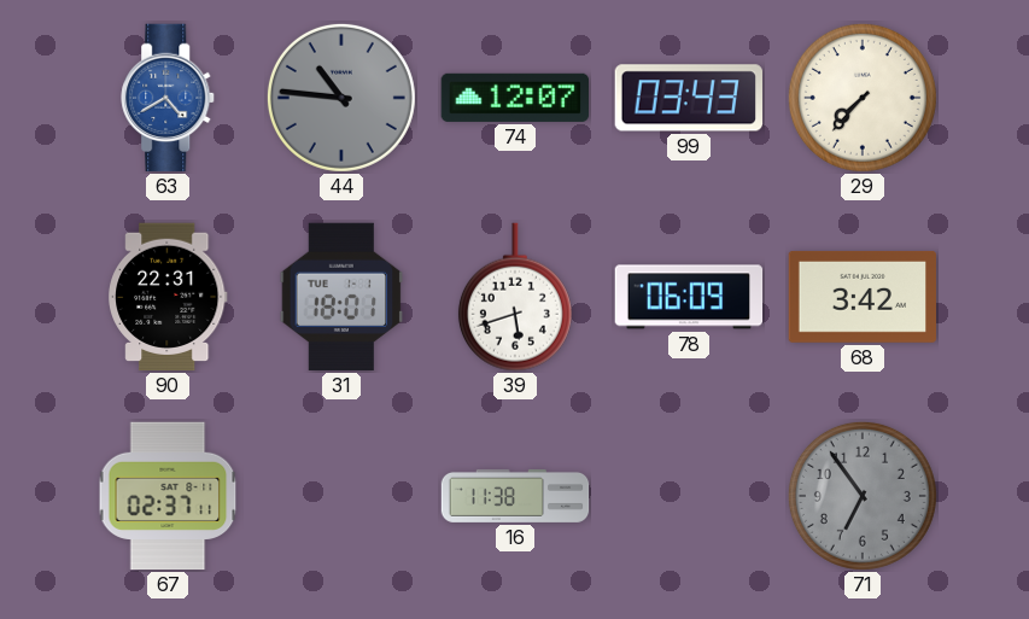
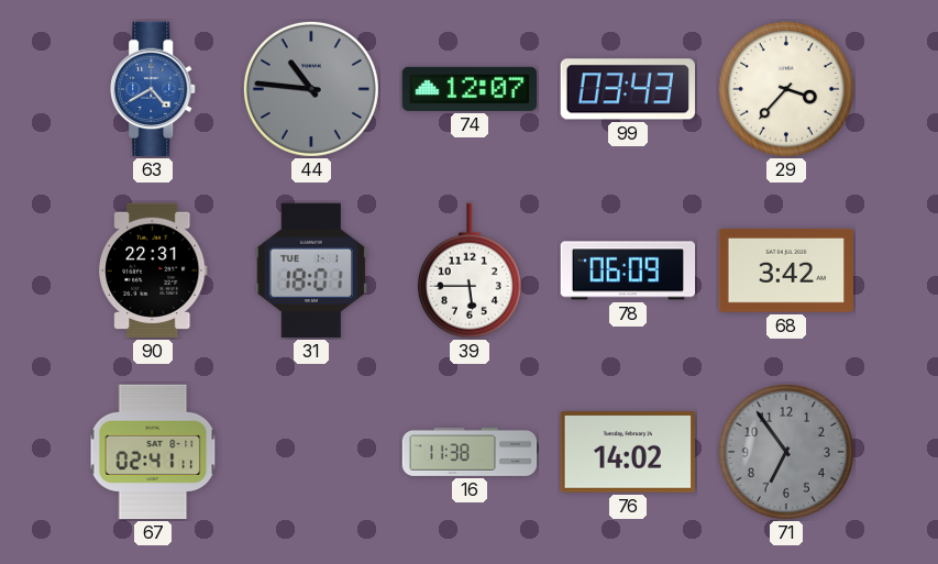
29: 7:37 -> 3:37 (786, 89)
39: 5:42 -> 5:45 (470, 270)
67: 02:37 -> 02:41 (153, 452)
76: none -> 14:02 (628, 452)
